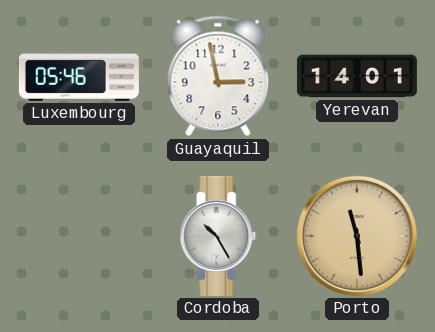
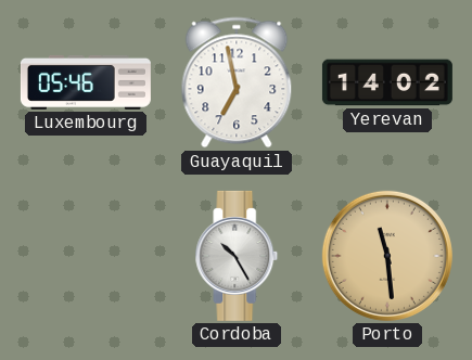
Guayaquil: 2:58 -> 6:58 (237, 82)
Yerevan: 14:01 -> 14:02 (387, 82)
